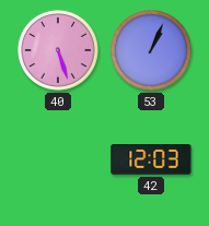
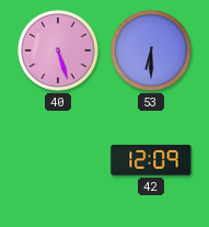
53: 1:04 -> 6:30 (152, 52)
42: 12:03 -> 12:09 (151, 161)
